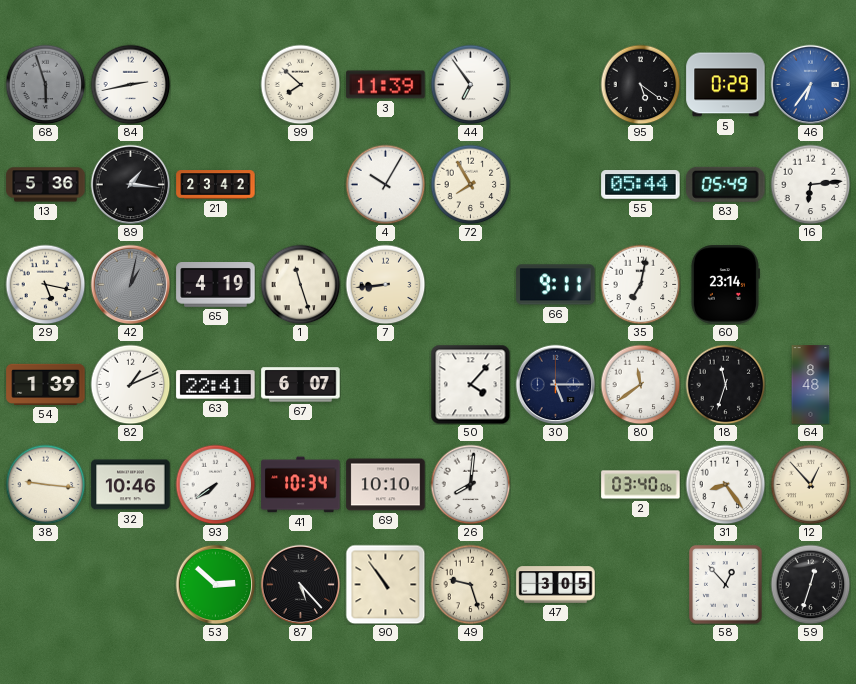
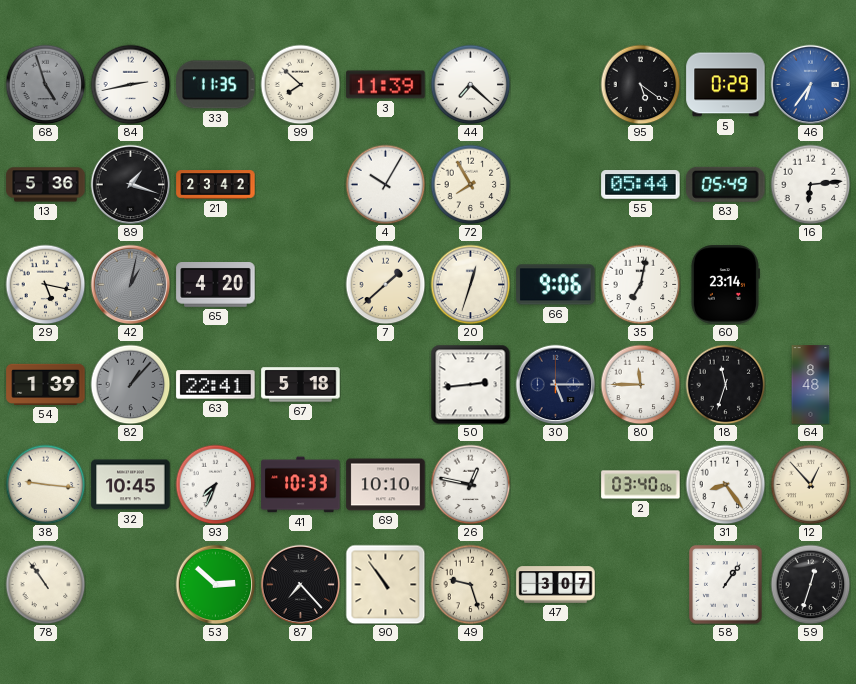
68: 5:57 -> 4:57 (45, 84)
33: none -> 11:35 (216, 85)
44: 6:54 -> 7:22 (470, 84)
89: 1:16 -> 1:18 (130, 184)
65: 4:19 -> 4:20 (216, 285)
1: 11:27 -> none (300, 284)
7: 8:44 -> 1:38 (385, 284)
20: none -> 12:33 (470, 284)
66: 9:11 -> 9:06 (556, 285)
82: 1:11 -> 1:07 (130, 384)
82 dial: white -> grey (130, 384)
67: 6:07 -> 5:18 (301, 385)
50: 4:07 -> 2:44 (470, 384)
80: 11:39 -> 11:45 (640, 384)
32: 10:46 -> 10:45 (131, 485)
93: 7:39 -> 7:34 (215, 484)
41: 10:34 -> 10:33 (301, 485)
26: 8:01 -> 12:47 (470, 484)
78: none -> 10:54 (45, 584)
87: 5:23 -> 7:23 (300, 584)
47: 3:05 -> 3:07 (556, 585)
58: 12:53 -> 1:06 (726, 585)
